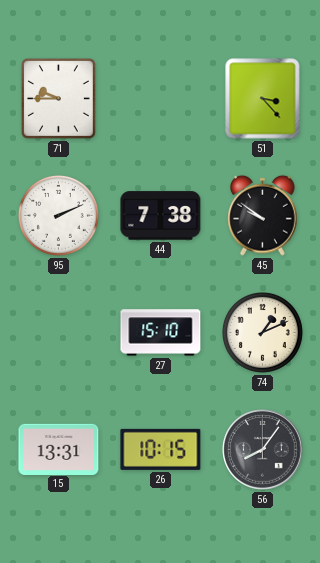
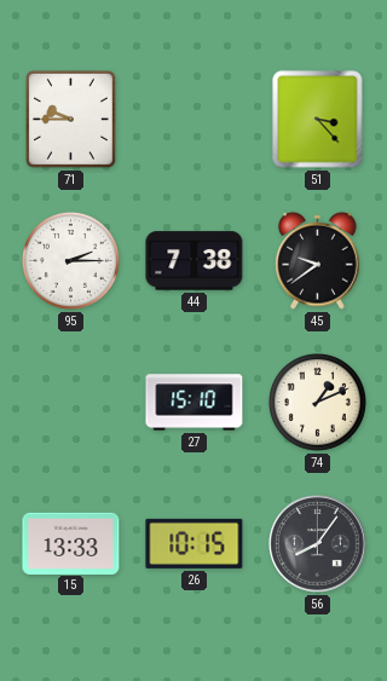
95: 2:11 -> 2:15 (70, 260)
45: 9:51 -> 9:39 (318, 260)
15: 13:31 -> 13:33 (71, 543)
